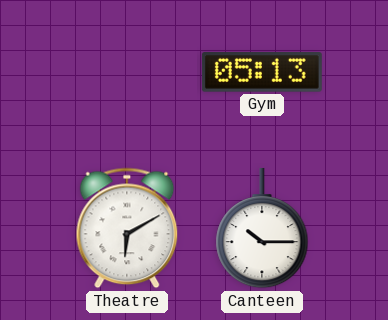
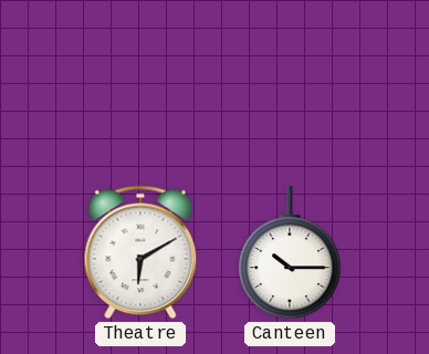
Gym: 05:13 -> none (262, 72)
